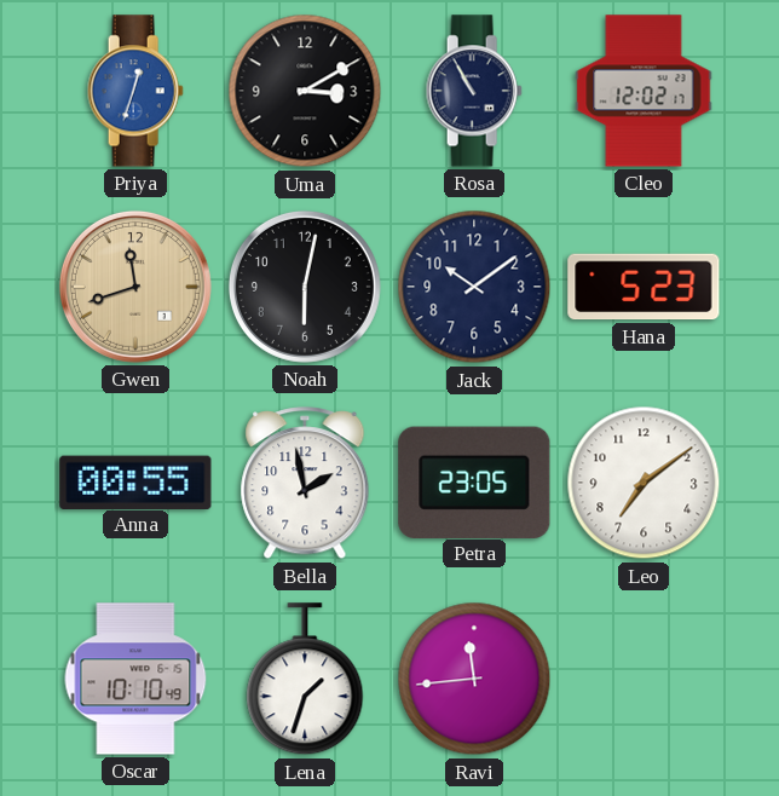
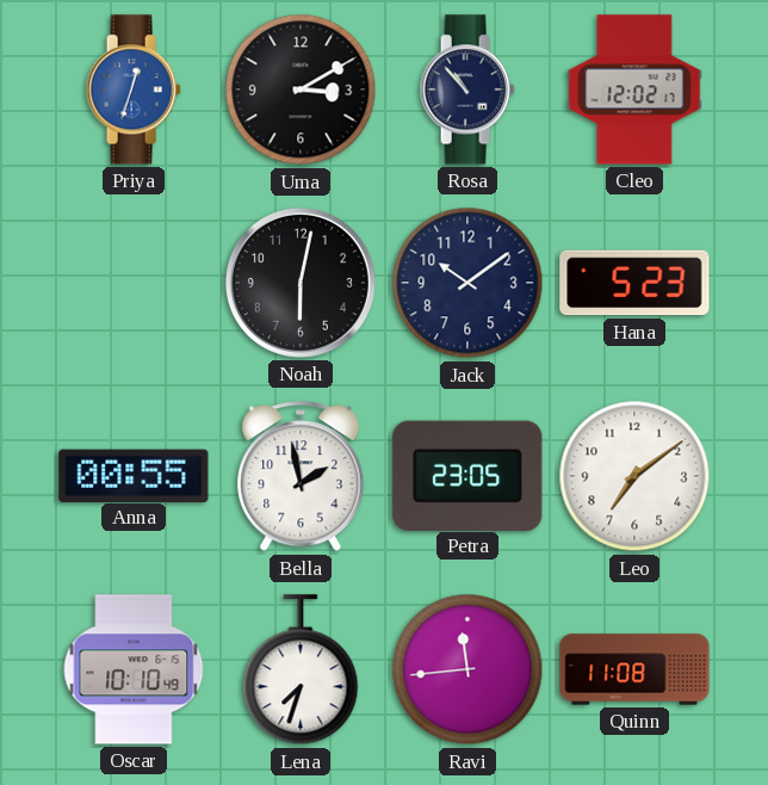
Rosa: 10:55 -> 10:53 (467, 89)
Gwen: 11:42 -> none (135, 287)
Lena: 1:33 -> 7:33 (301, 670)
Quinn: none -> 11:08 (634, 669)
